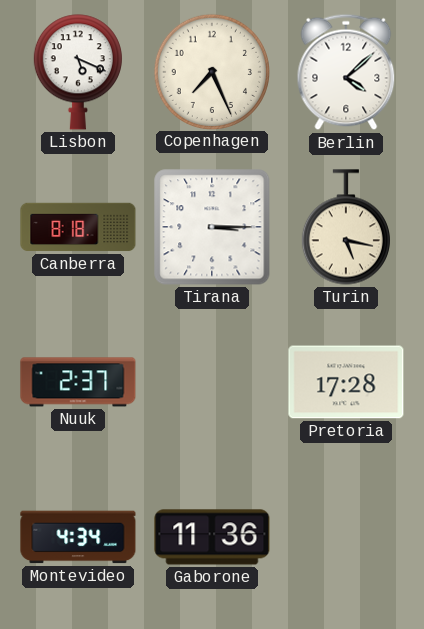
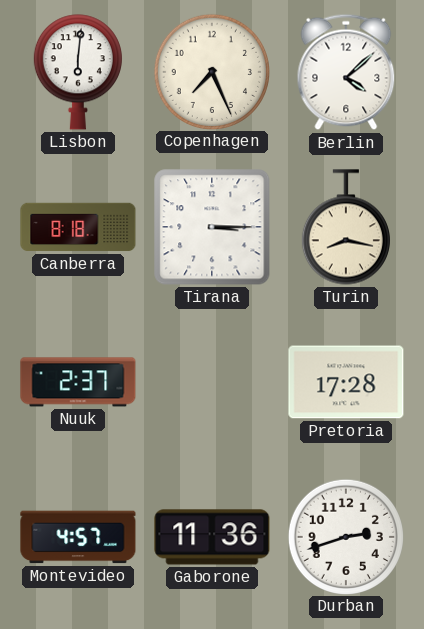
Lisbon: 5:19 -> 6:01 (78, 72)
Turin: 5:17 -> 8:17 (346, 227)
Montevideo: 4:34 -> 4:57 (78, 537)
Durban: none -> 2:42 (345, 536)
